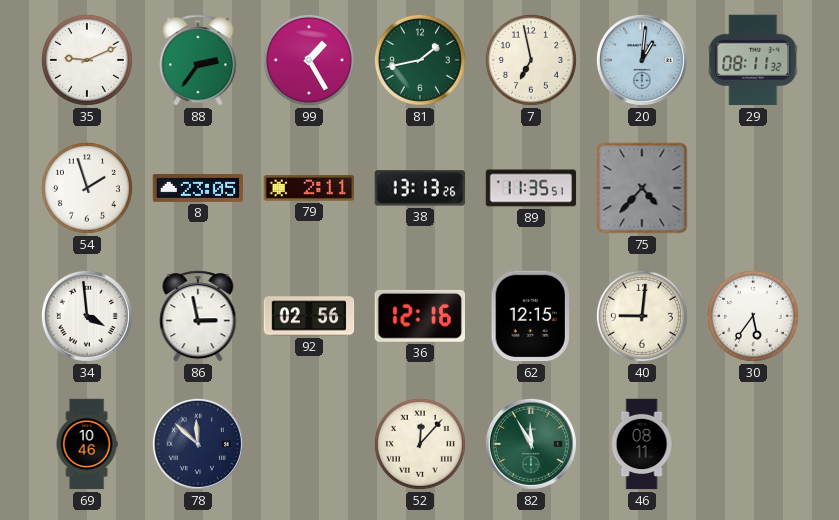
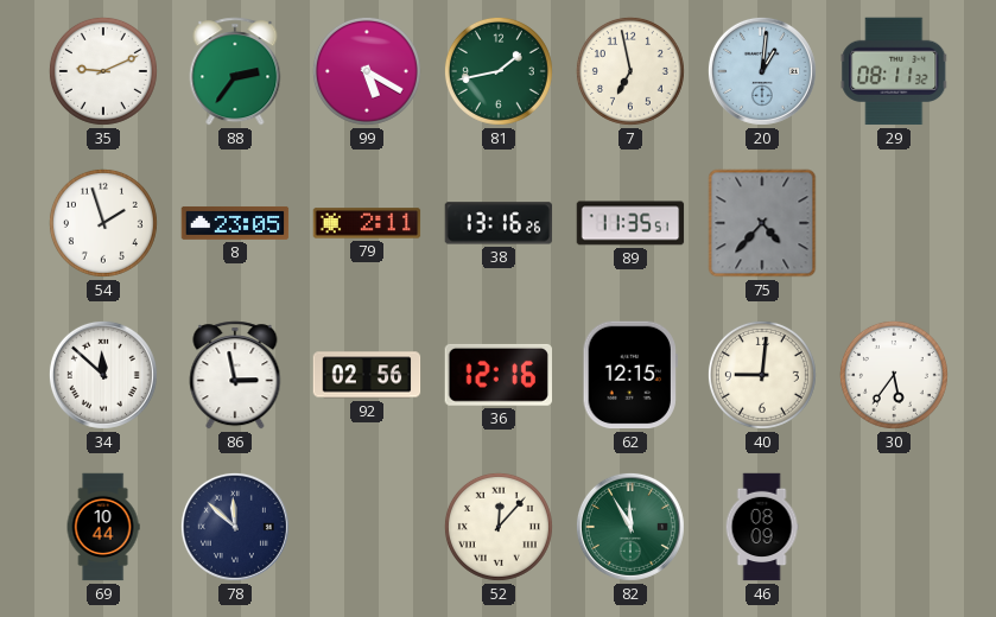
99: 1:25 -> 5:20 (367, 71)
38: 13:13 -> 13:16 (499, 223)
34: 3:59 -> 11:52 (103, 375)
69: 10:46 -> 10:44 (103, 527)
46: 08:11 -> 08:09 (762, 527)
